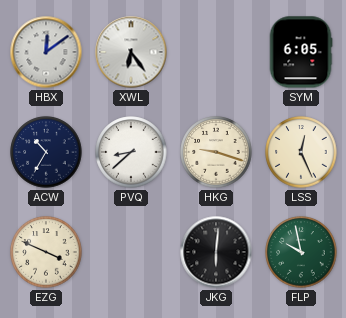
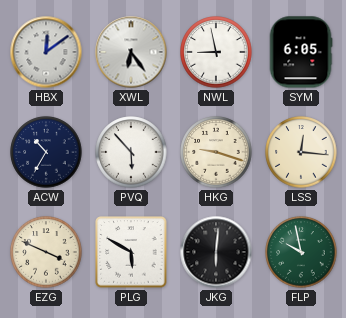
NWL: none -> 8:58 (216, 52)
PVQ: 8:38 -> 5:53 (131, 152)
LSS: 12:26 -> 12:16 (301, 152)
PLG: none -> 5:50 (131, 252)
